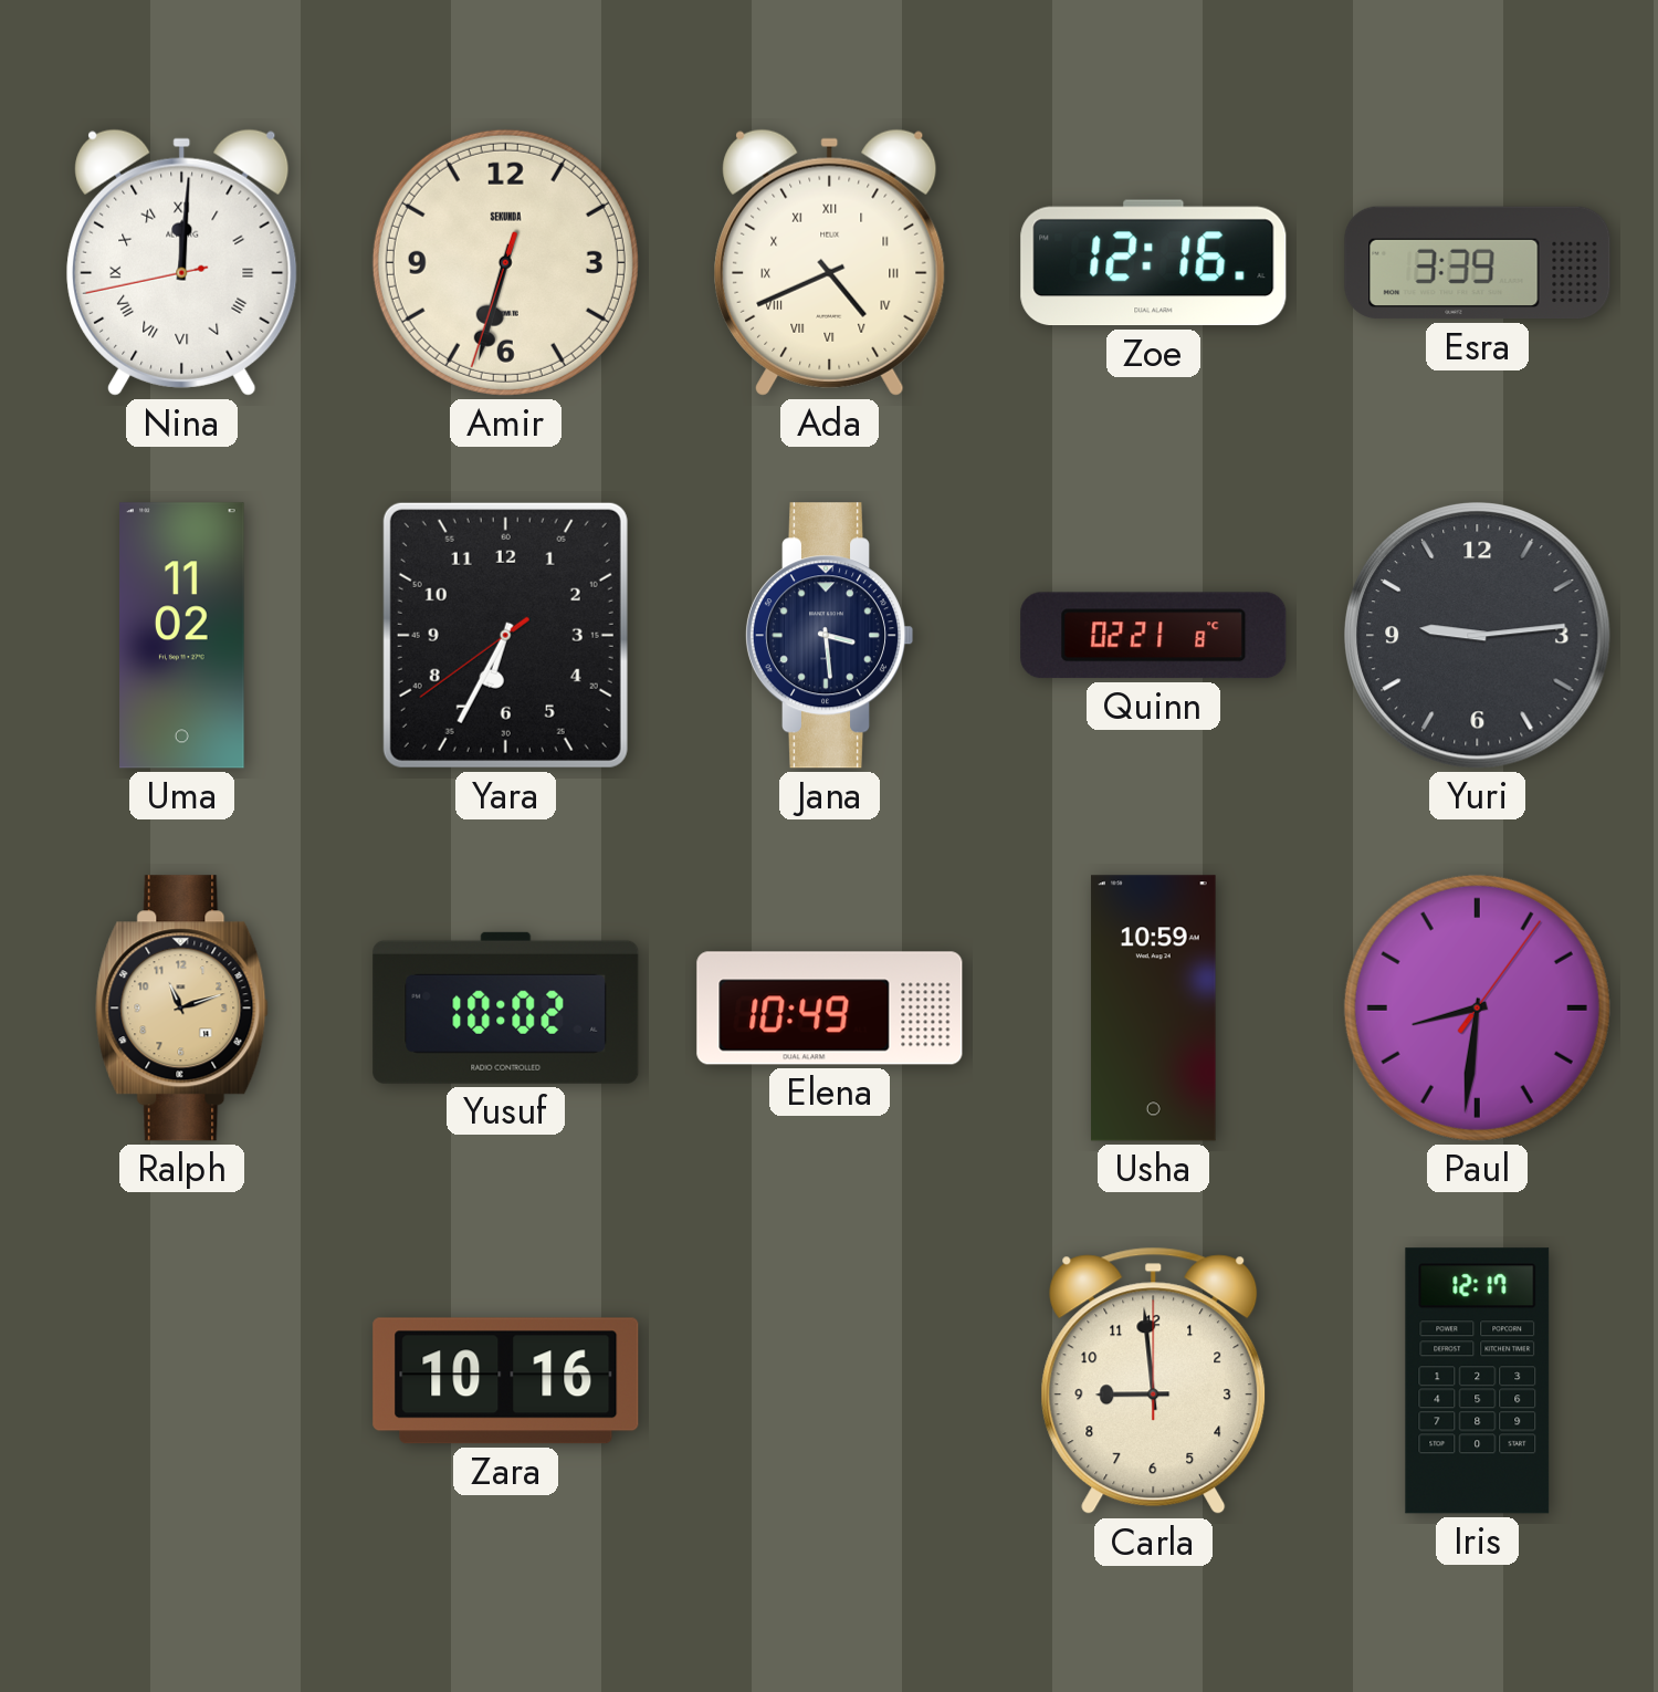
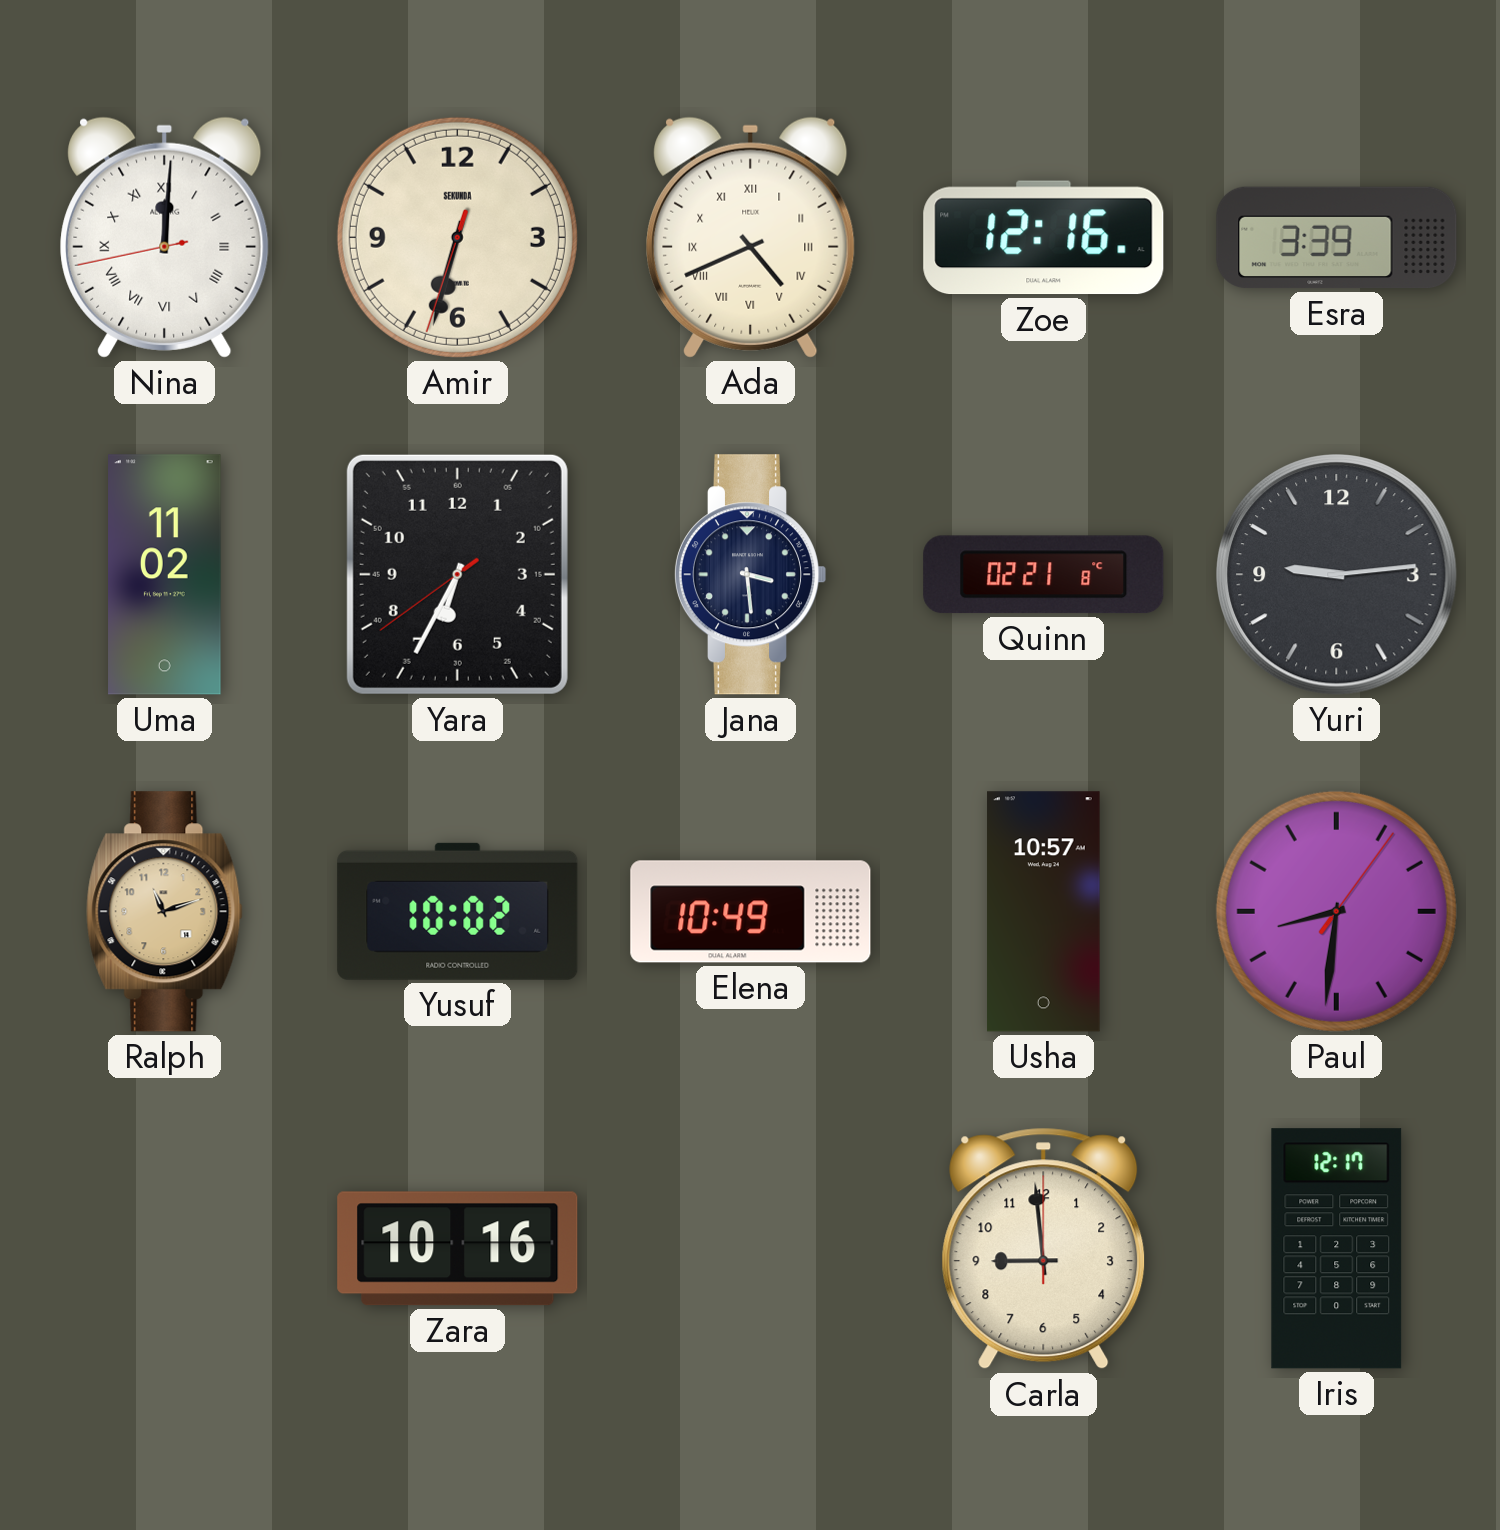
Usha: 10:59 -> 10:57 (1044, 912)
